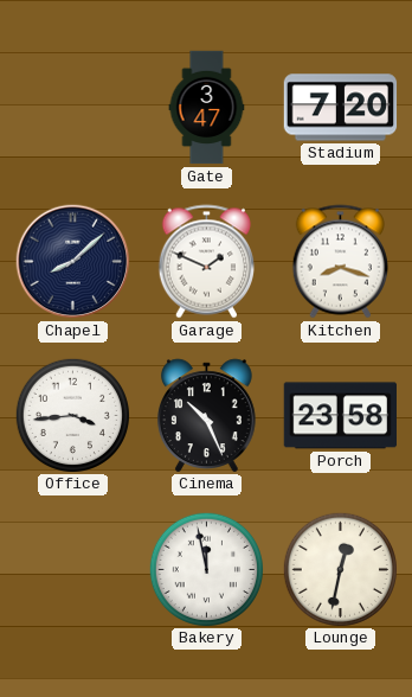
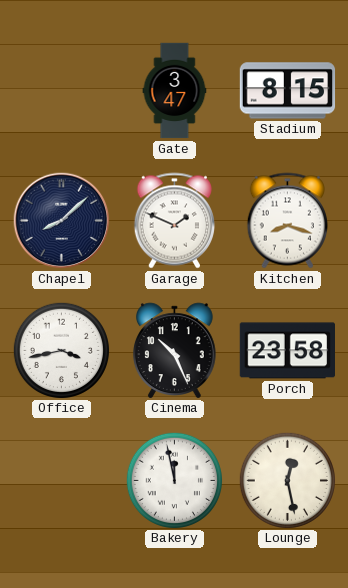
Stadium: 7:20 -> 8:15 (288, 91)
Office: 3:44 -> 3:43 (61, 350)
Lounge: 12:32 -> 12:28 (287, 480)
